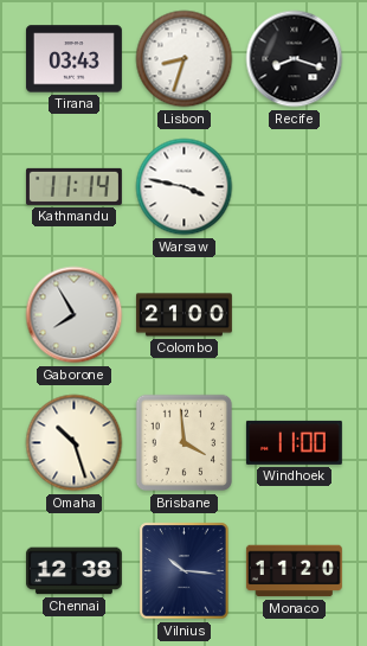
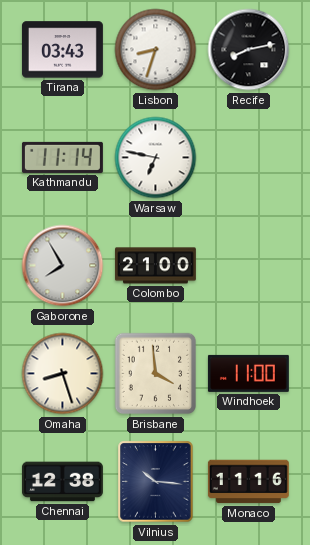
Recife: 8:18 -> 8:13 (249, 50)
Warsaw: 3:47 -> 6:47 (156, 158)
Omaha: 10:27 -> 8:27 (63, 374)
Monaco: 11:20 -> 11:16 (248, 482)
